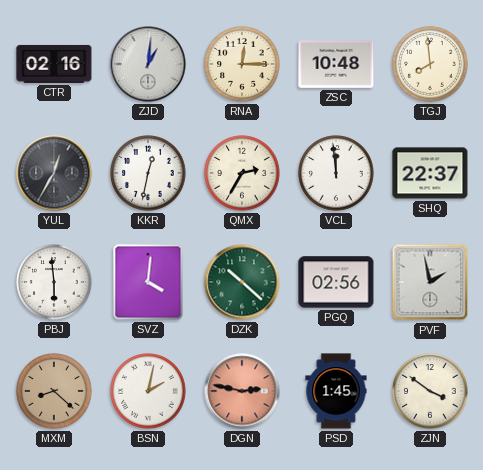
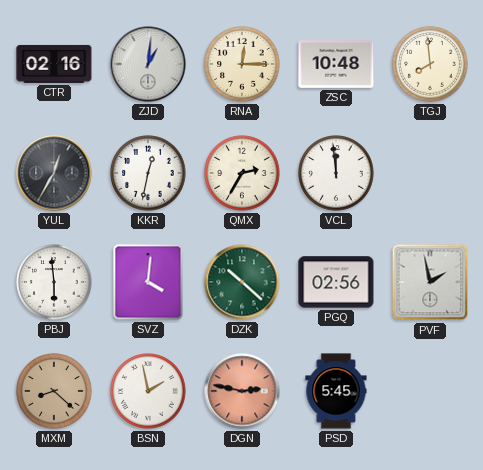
SHQ: 22:37 -> none (430, 173)
BSN: 2:02 -> 1:58 (148, 391)
PSD: 1:45 -> 5:45 (336, 391)
ZJN: 3:51 -> none (430, 391)
